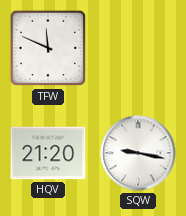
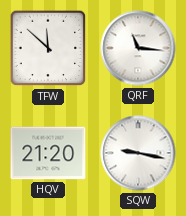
TFW: 11:49 -> 11:52 (48, 48)
QRF: none -> 11:16 (138, 48)
